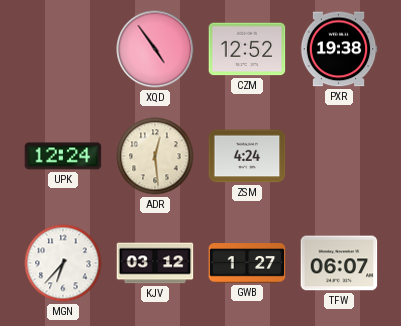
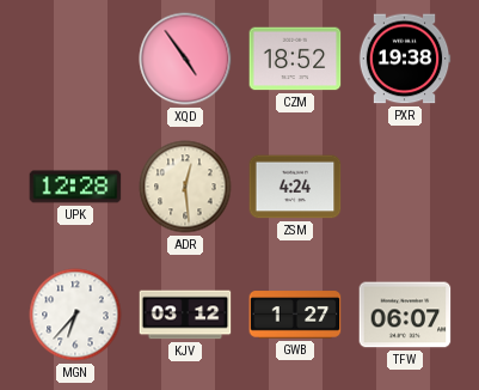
CZM: 12:52 -> 18:52 (295, 59)
UPK: 12:24 -> 12:28 (75, 187)
